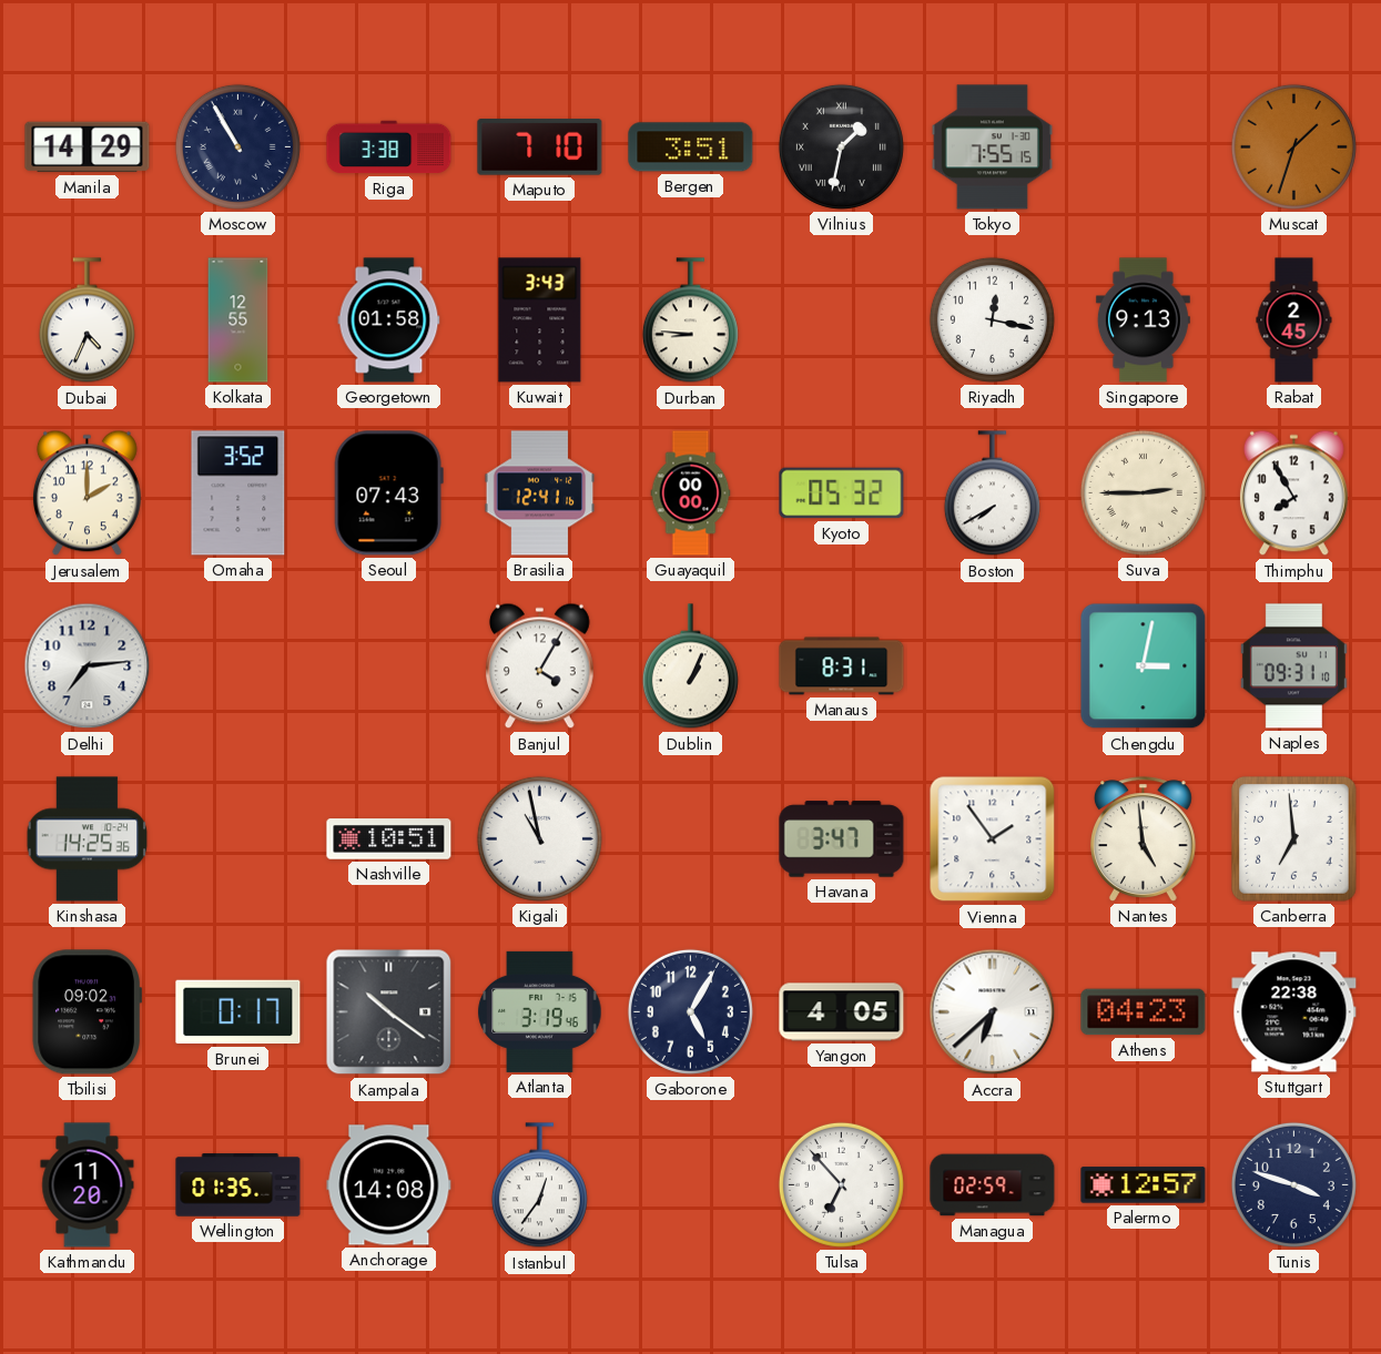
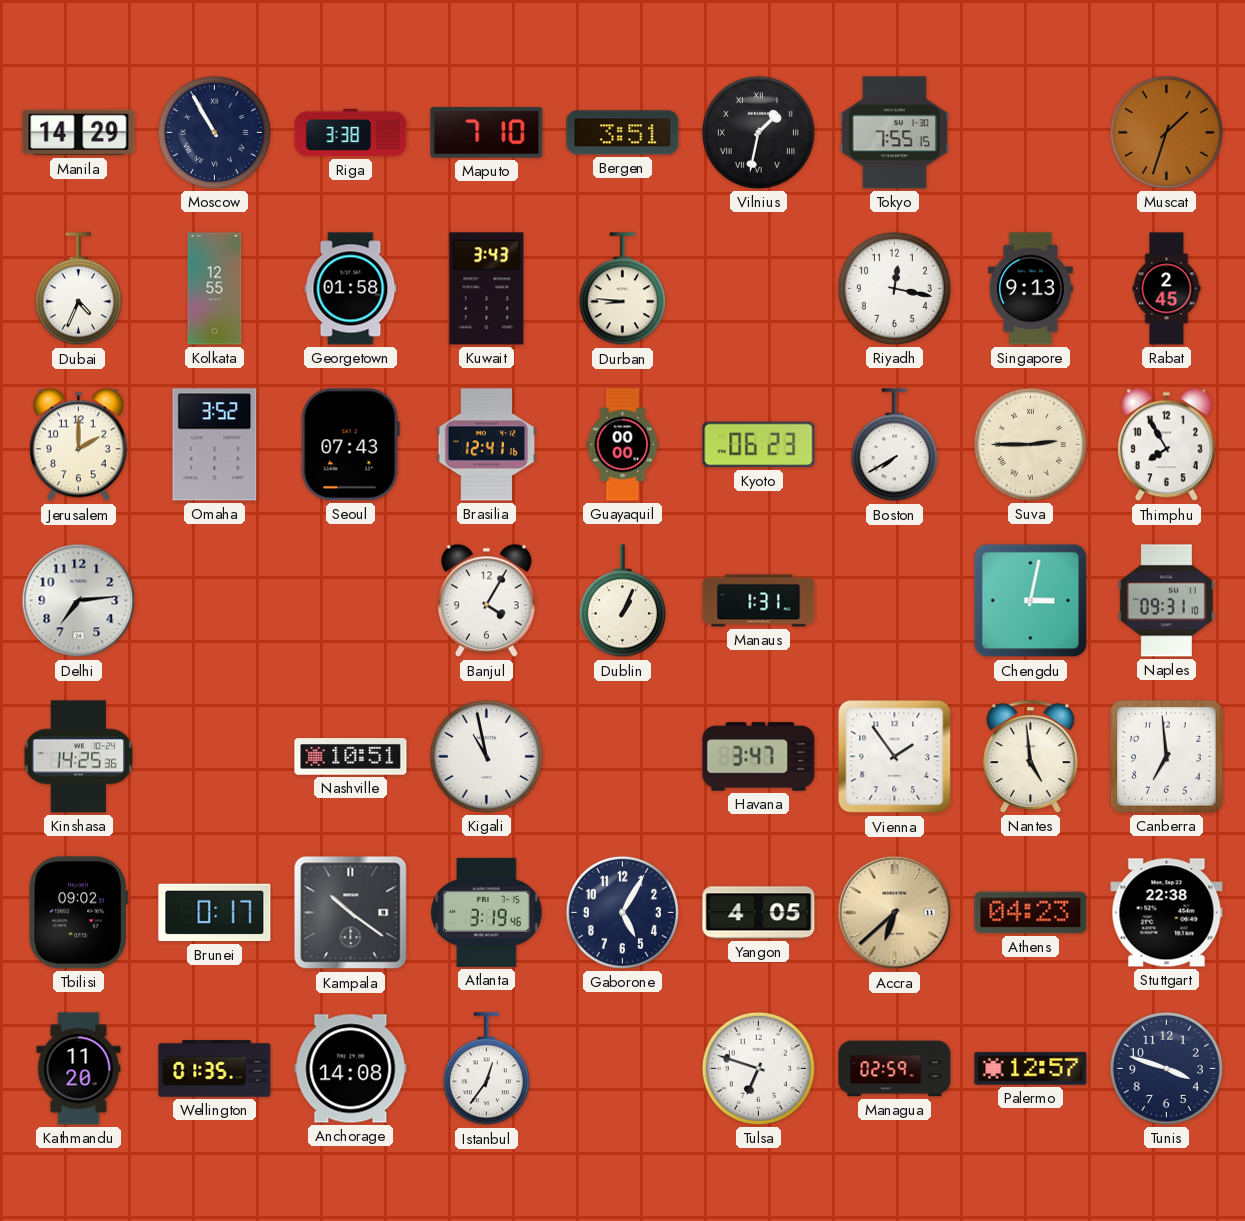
Kyoto: 05:32 -> 06:23 (759, 445)
Manaus: 8:31 -> 1:31 (759, 601)
Accra dial: white -> champagne (895, 913)
Tulsa: 6:53 -> 6:48 (758, 1068)
